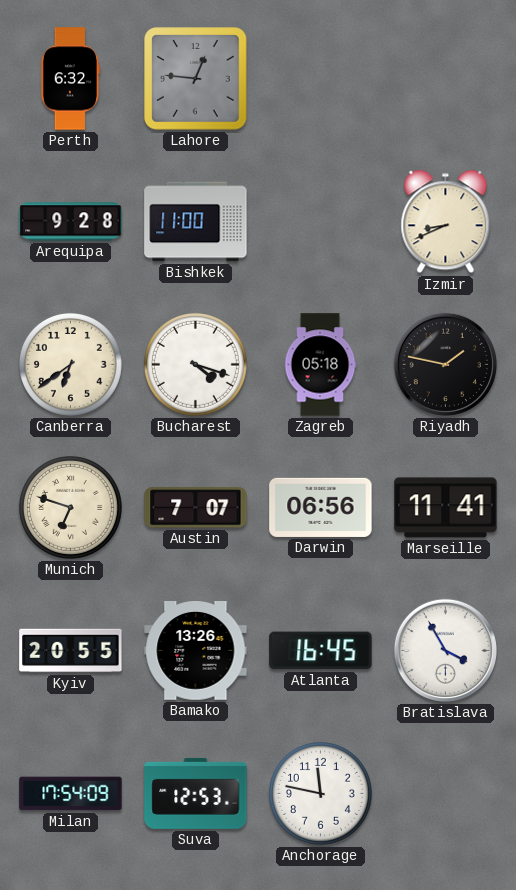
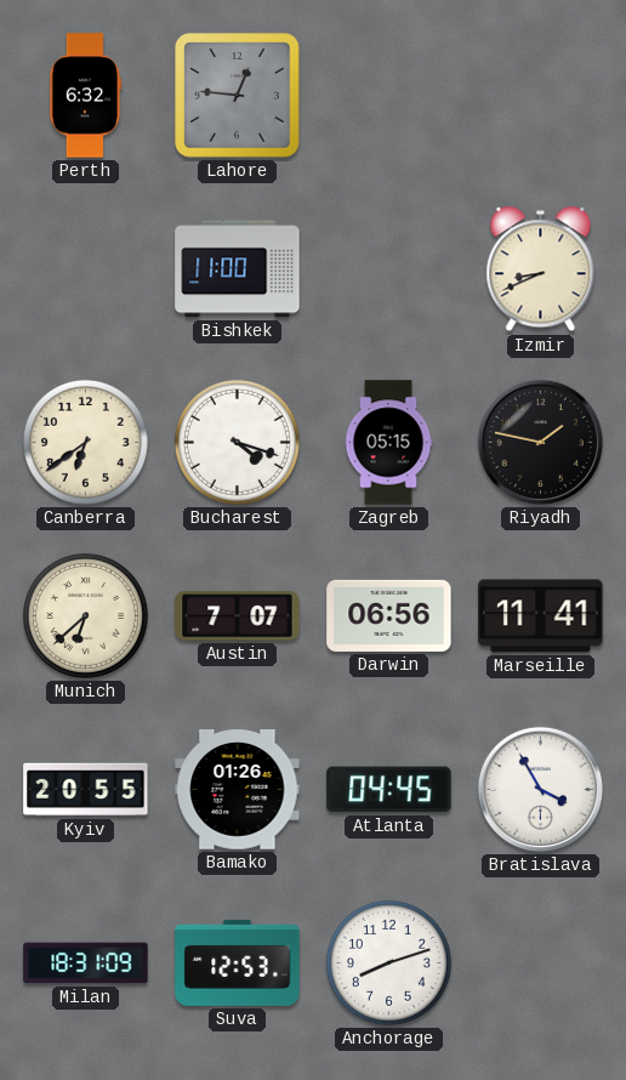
Arequipa: 9:28 -> none (71, 222)
Zagreb: 05:18 -> 05:15 (388, 443)
Munich: 6:48 -> 6:38 (85, 615)
Bamako: 13:26 -> 01:26 (238, 790)
Atlanta: 16:45 -> 04:45 (389, 790)
Milan: 17:54 -> 18:31 (86, 964)
Anchorage: 11:47 -> 8:12 (388, 962)
